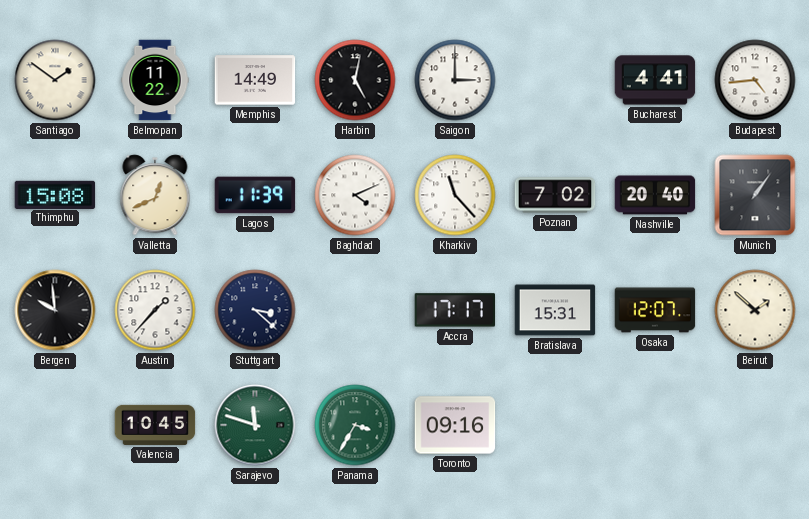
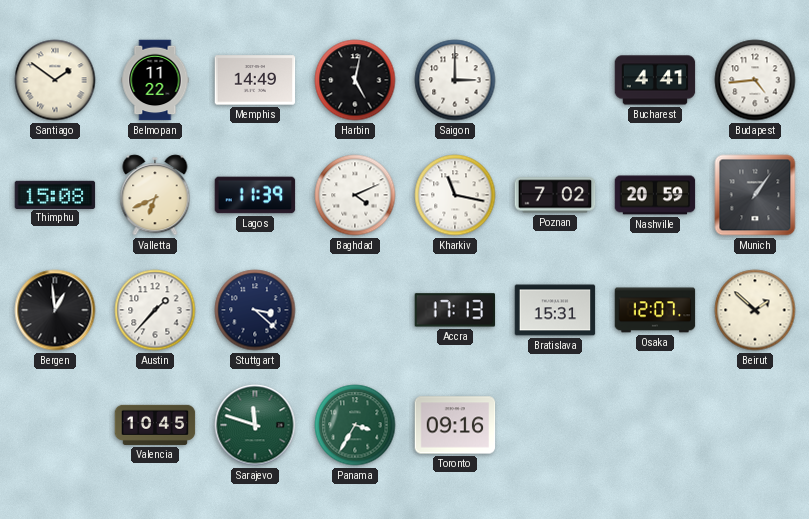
Valletta: 12:41 -> 6:41 (155, 195)
Kharkiv: 11:23 -> 11:17 (455, 195)
Nashville: 20:40 -> 20:59 (655, 195)
Bergen: 9:59 -> 12:59 (55, 310)
Accra: 17:17 -> 17:13 (455, 310)
